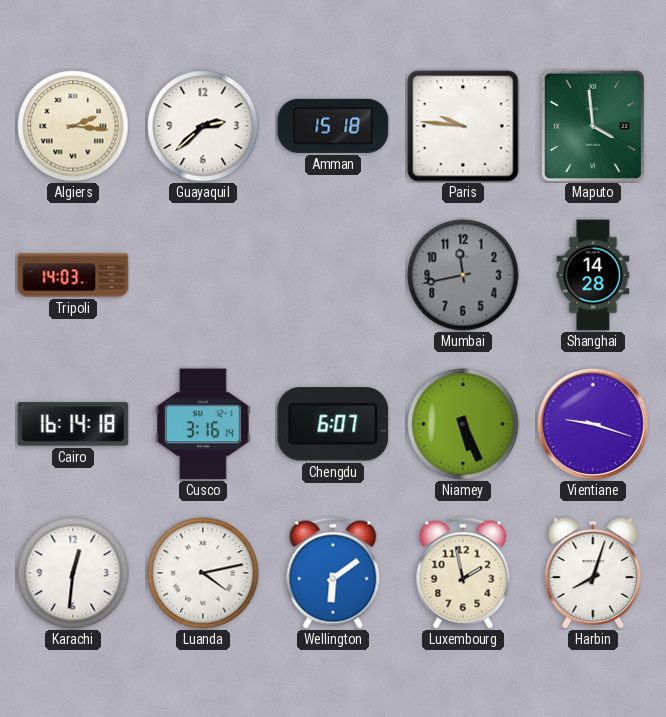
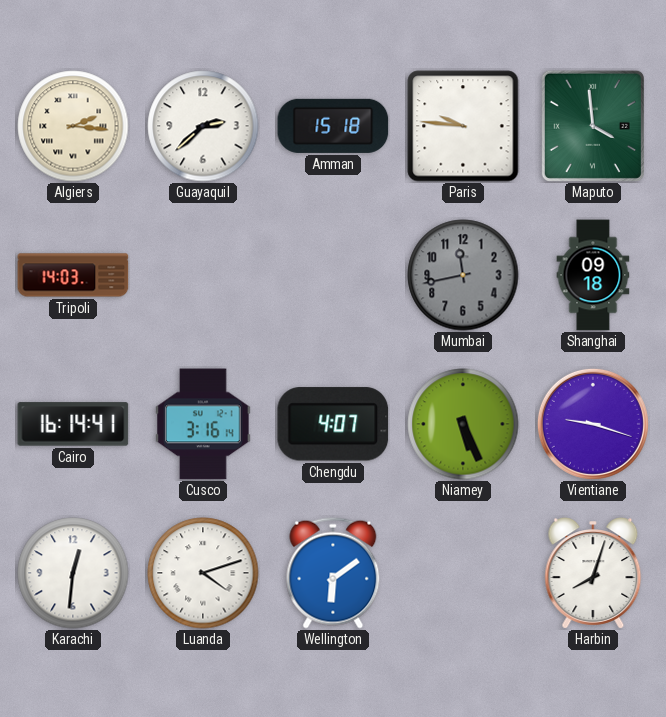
Shanghai: 14:28 -> 09:18 (593, 275)
Cairo: 16:14:18 -> 16:14:41 (73, 424)
Chengdu: 6:07 -> 4:07 (333, 424)
Luanda: 4:13 -> 4:12 (203, 573)
Luxembourg: 1:58 -> none (463, 573)
